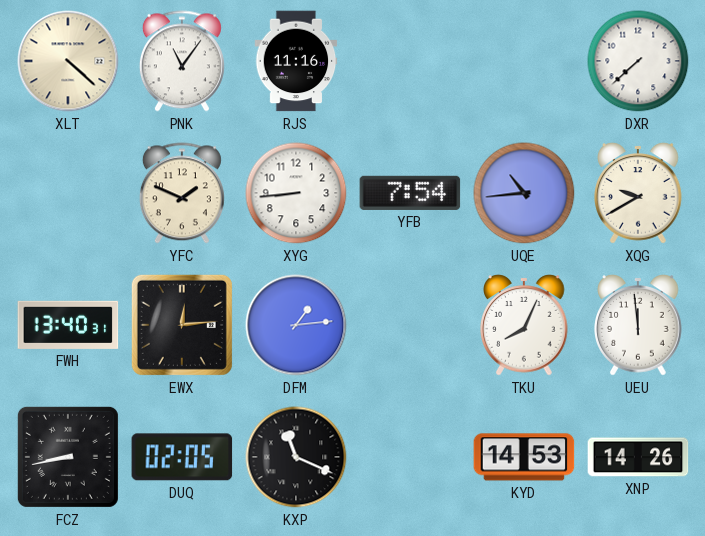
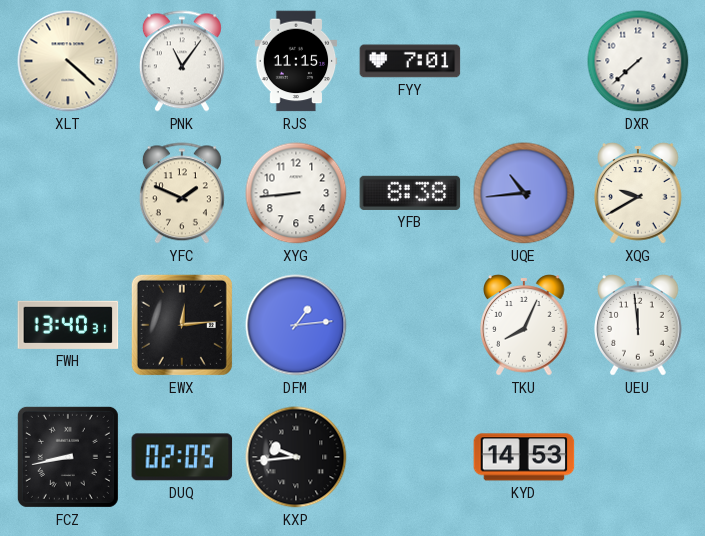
RJS: 11:16 -> 11:15 (296, 61)
FYY: none -> 7:01 (410, 61)
YFB: 7:54 -> 8:38 (410, 193)
KXP: 11:19 -> 9:44 (296, 457)
XNP: 14:26 -> none (638, 457)
